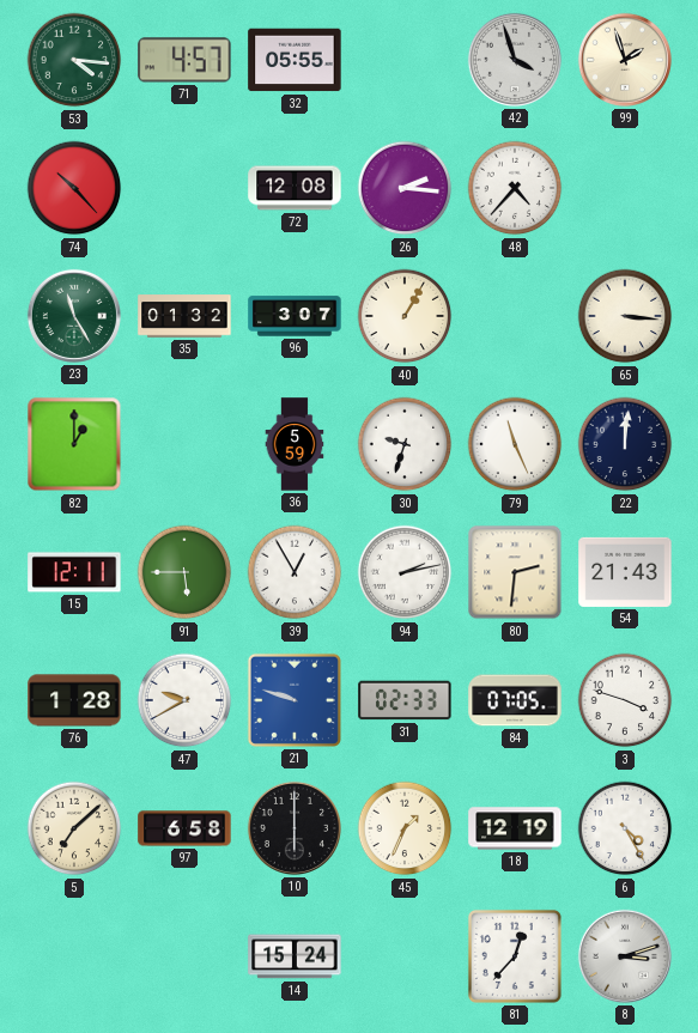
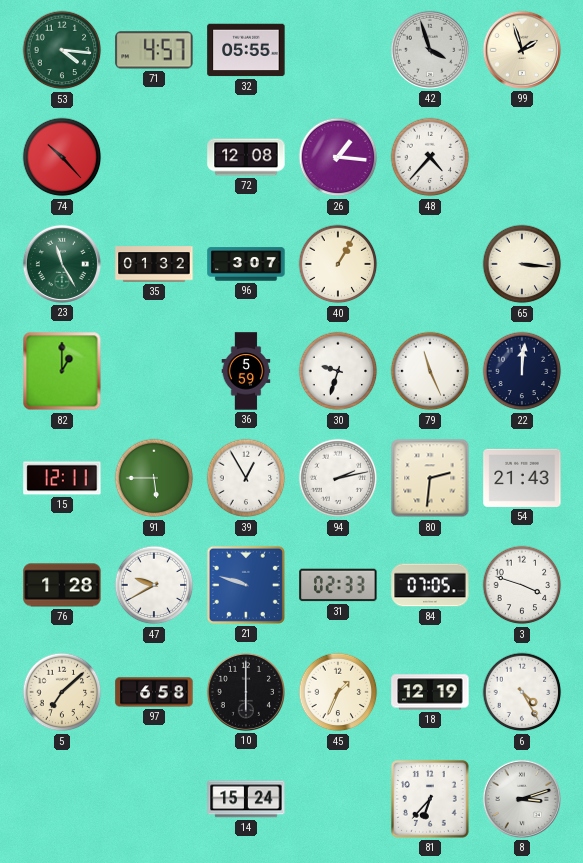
26: 2:16 -> 1:16 (338, 157)
81: 12:37 -> 6:37 (430, 799)
